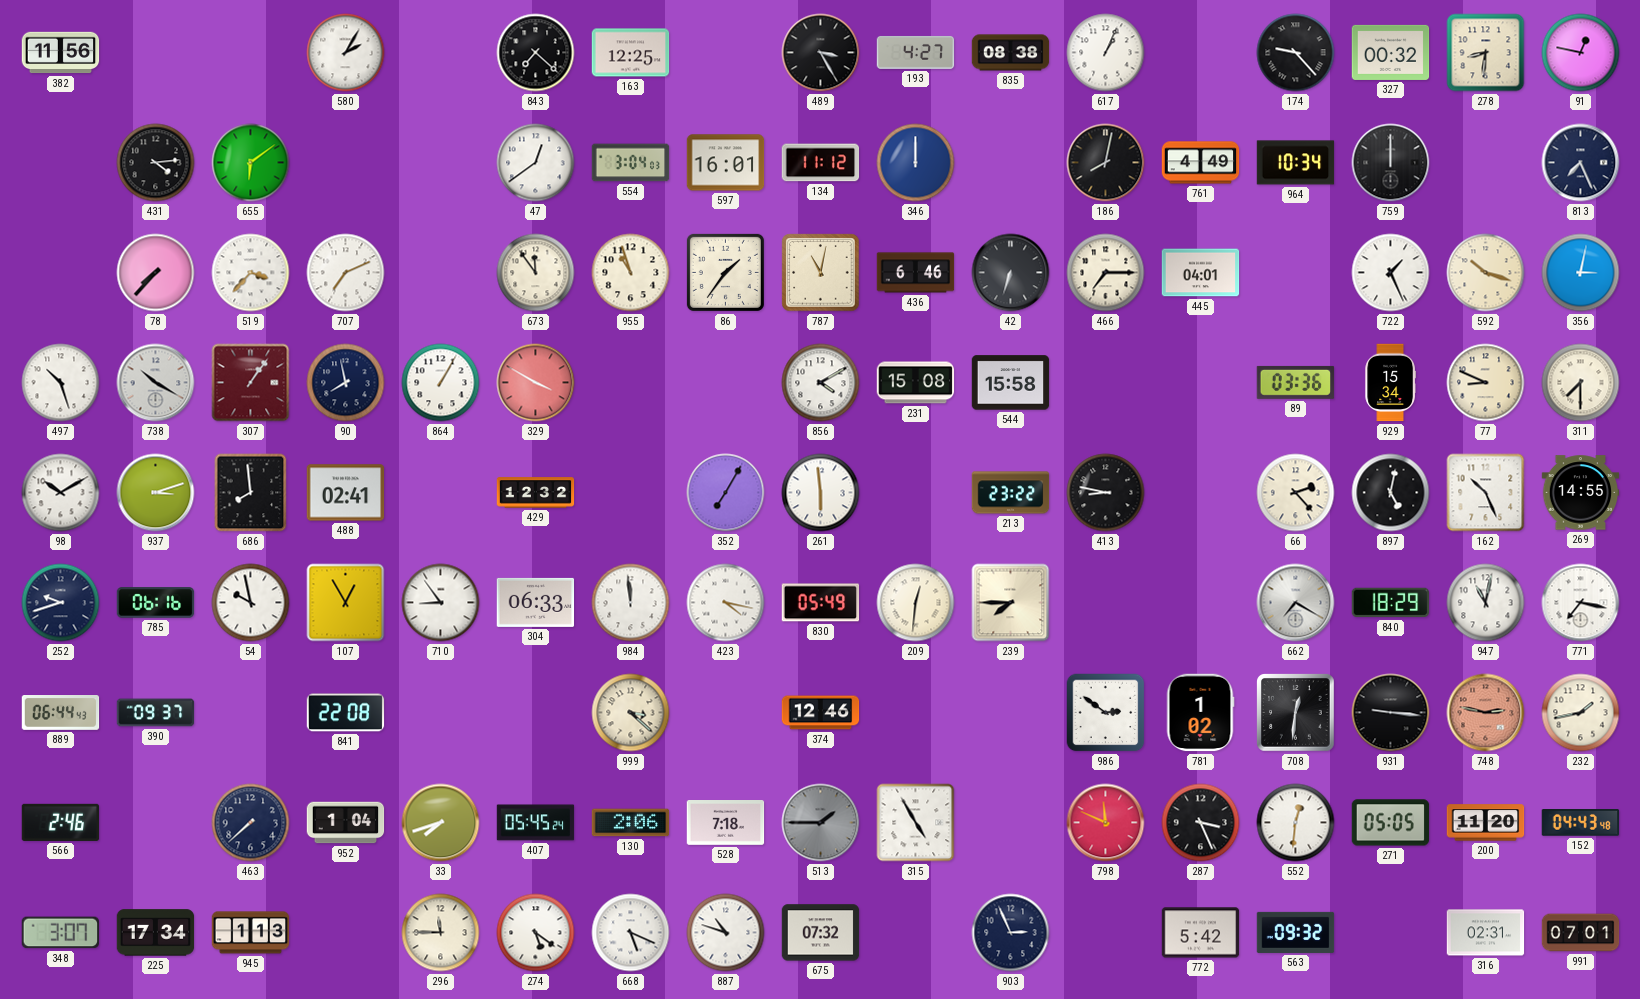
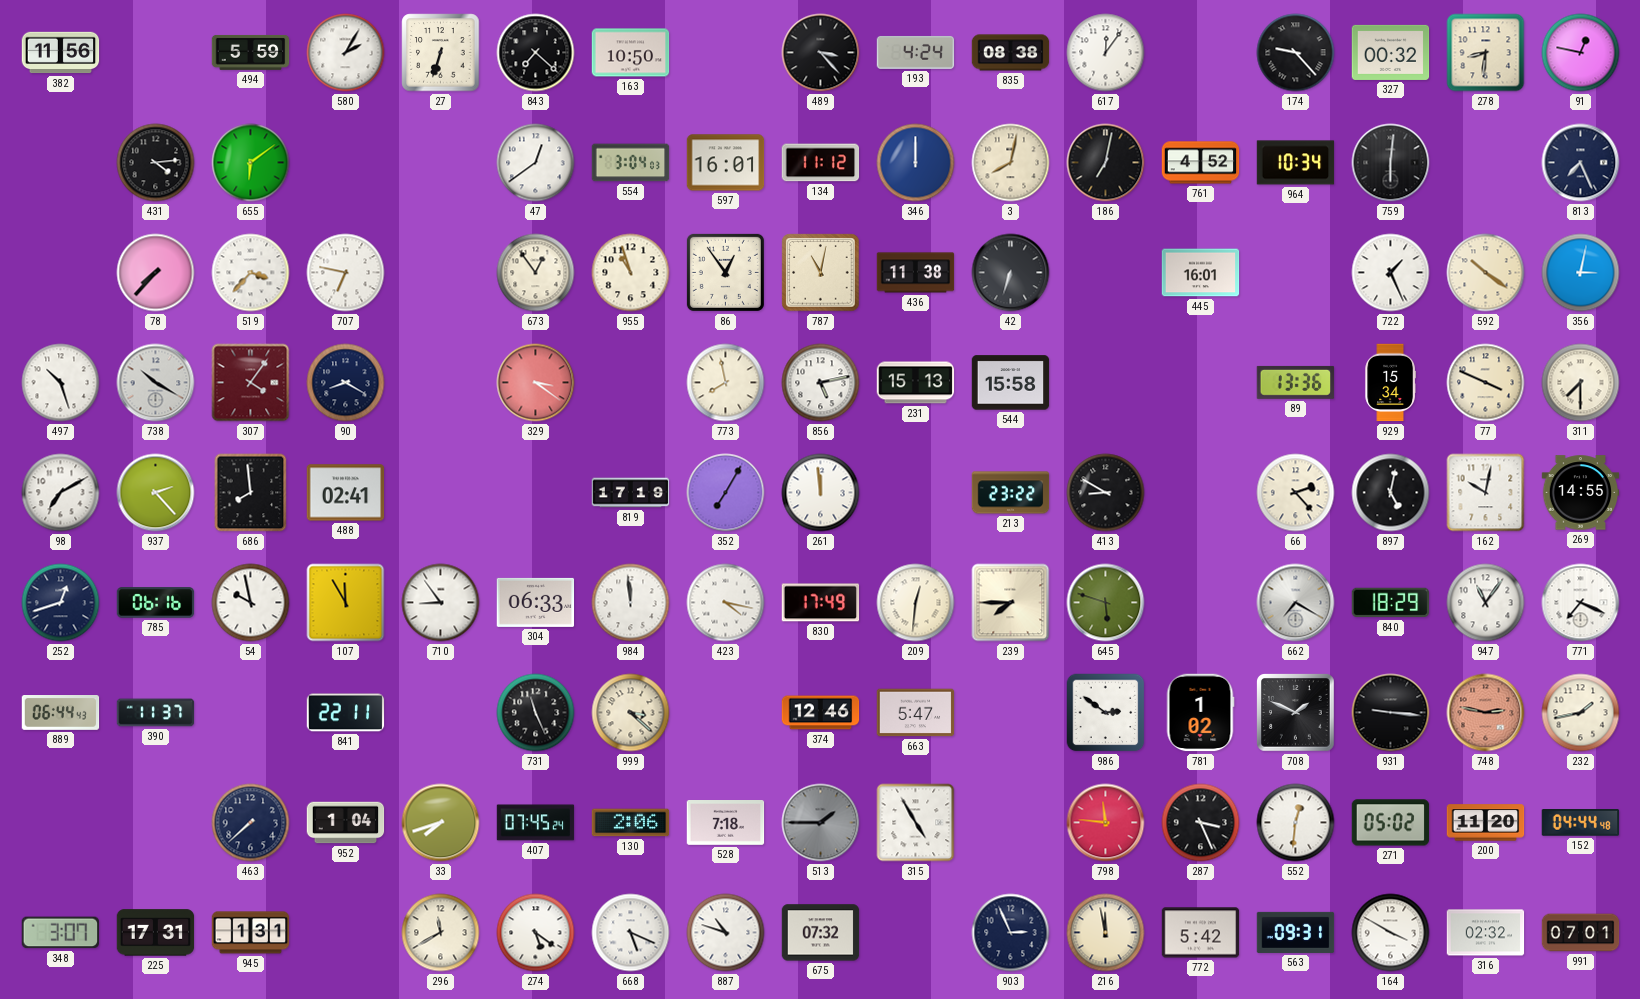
494: none -> 5:59 (251, 52)
27: none -> 6:33 (441, 53)
163: 12:25 -> 10:50 (631, 53)
489: 3:25 -> 3:23 (821, 53)
193: 4:27 -> 4:24 (916, 52)
617: 1:04 -> 12:06 (1106, 53)
3: none -> 8:02 (1011, 163)
186: 8:02 -> 7:02 (1106, 163)
761: 4:49 -> 4:52 (1201, 163)
759: 12:00 -> 6:01 (1391, 163)
707: 7:11 -> 6:47 (346, 273)
673: 11:54 -> 12:54 (536, 273)
86: 1:36 -> 12:54 (725, 272)
436: 6:46 -> 11:38 (916, 273)
466: 7:15 -> none (1106, 273)
445: 04:01 -> 16:01 (1201, 273)
592: 10:18 -> 10:21 (1486, 273)
307: 1:06 -> 4:06 (251, 383)
90: 7:58 -> 8:20 (346, 383)
864: 1:05 -> none (441, 383)
329: 3:50 -> 3:21 (536, 383)
773: none -> 7:58 (726, 383)
856: 4:10 -> 5:13 (821, 383)
231: 15:08 -> 15:13 (916, 383)
89: 03:36 -> 13:36 (1296, 382)
77: 8:49 -> 3:49 (1486, 383)
98: 10:10 -> 7:10 (61, 493)
937: 3:12 -> 2:23 (156, 493)
429: 12:32 -> none (536, 493)
819: none -> 17:19 (631, 493)
261: 5:59 -> 11:59 (821, 493)
413: 8:47 -> 8:50 (1106, 493)
162: 10:26 -> 10:02 (1486, 493)
252: 9:42 -> 12:42 (61, 603)
107: 12:55 -> 11:55 (346, 603)
830: 05:49 -> 17:49 (821, 603)
645: none -> 5:48 (1106, 603)
947: 11:02 -> 11:06 (1486, 603)
771: 7:17 -> 7:19 (1581, 603)
390: 09:37 -> 11:37 (156, 713)
841: 22:08 -> 22:11 (346, 713)
731: none -> 11:26 (536, 713)
663: none -> 5:47 (916, 713)
708: 12:31 -> 1:49 (1296, 713)
566: 2:46 -> none (61, 822)
407: 05:45 -> 07:45 (536, 823)
798: 11:49 -> 11:46 (1106, 823)
271: 05:05 -> 05:02 (1391, 823)
152: 04:43 -> 04:44 (1581, 823)
225: 17:34 -> 17:31 (156, 933)
945: 1:13 -> 1:31 (251, 933)
296: 11:45 -> 11:40 (441, 933)
216: none -> 11:58 (1106, 933)
563: 09:32 -> 09:31 (1296, 932)
164: none -> 3:50 (1391, 933)
316: 02:31 -> 02:32 (1486, 933)
